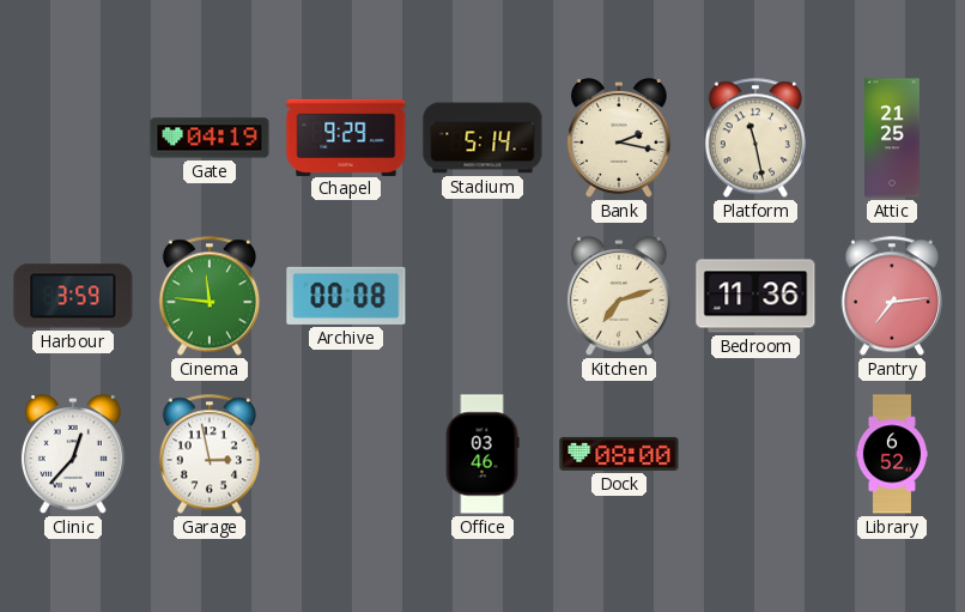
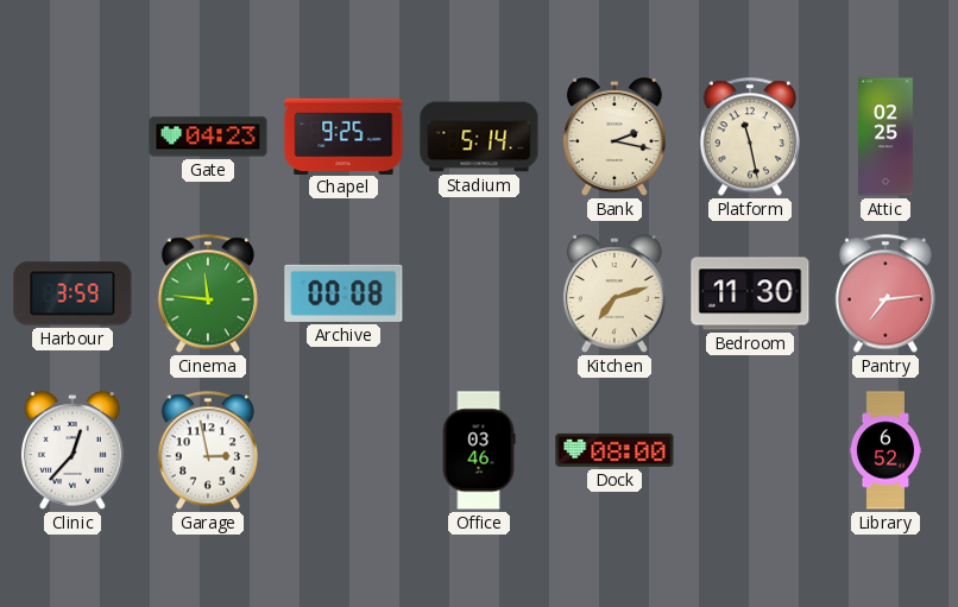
Gate: 04:19 -> 04:23 (208, 137)
Chapel: 9:29 -> 9:25 (344, 135)
Attic: 21:25 -> 02:25 (887, 137)
Bedroom: 11:36 -> 11:30 (750, 293)
